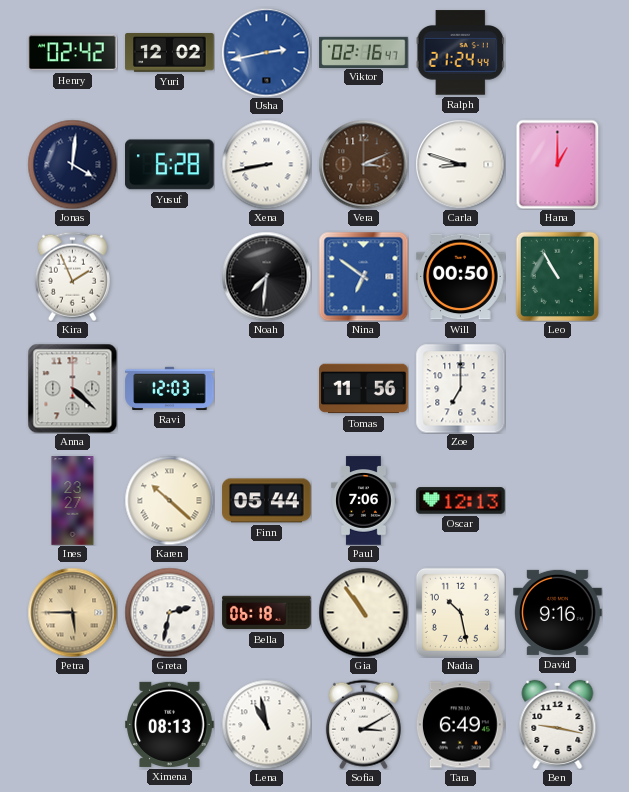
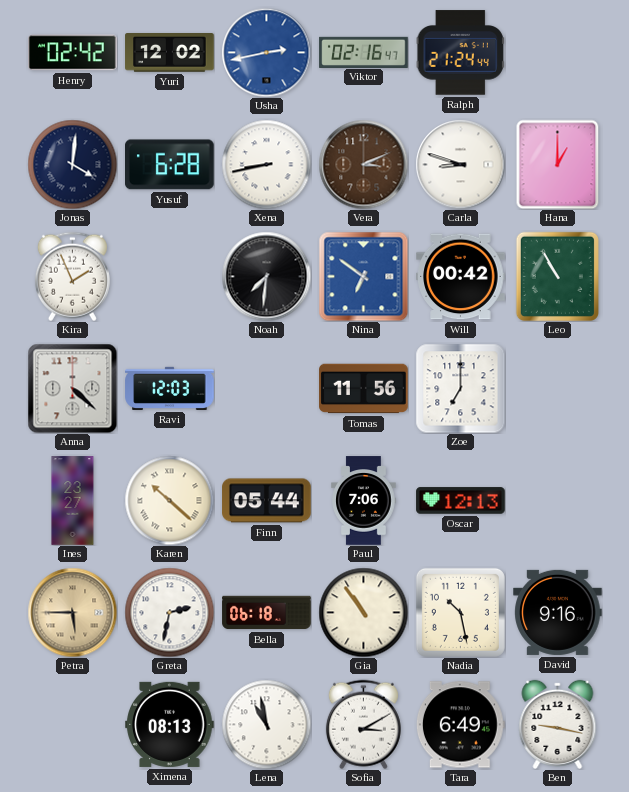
Will: 00:50 -> 00:42 (461, 277)
